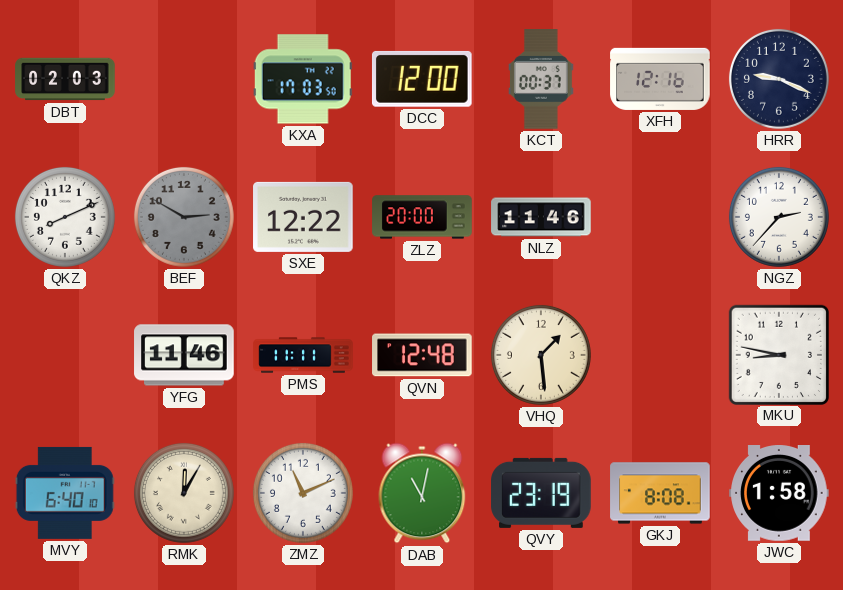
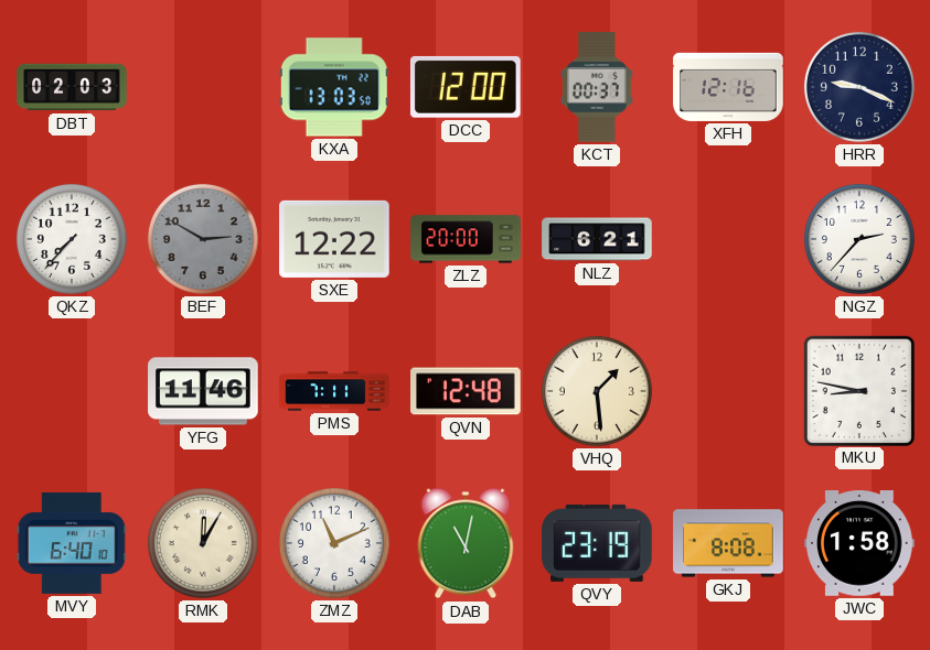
KXA: 17:03 -> 13:03 (334, 87)
QKZ: 8:11 -> 7:37 (72, 239)
NLZ: 11:46 -> 6:21 (597, 239)
PMS: 11:11 -> 7:11 (334, 391)
